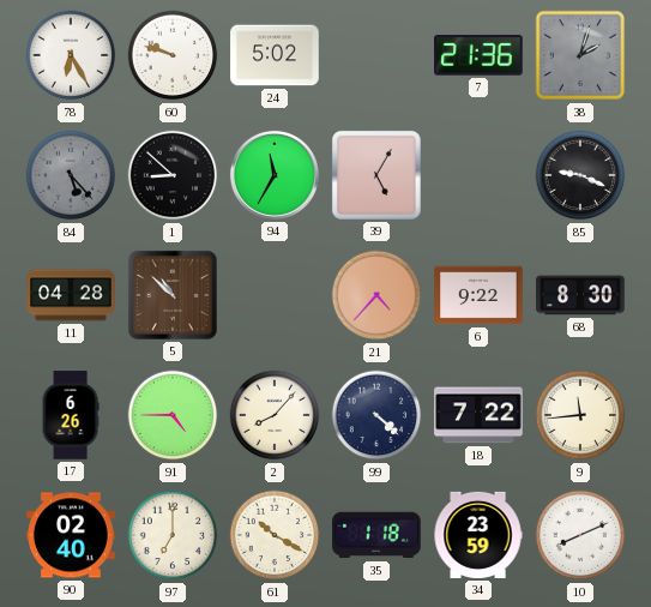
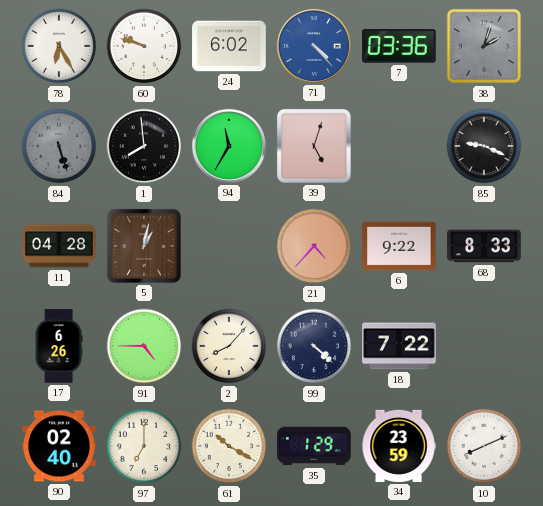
24: 5:02 -> 6:02 (229, 46)
71: none -> 4:23 (314, 46)
7: 21:36 -> 03:36 (399, 46)
84: 5:23 -> 5:27 (59, 146)
1: 8:52 -> 7:59 (144, 146)
39: 5:05 -> 5:03 (314, 146)
5: 10:52 -> 1:02 (144, 246)
68: 8:30 -> 8:33 (484, 246)
9: 11:44 -> none (580, 415)
35: 1:18 -> 1:29 (314, 446)
